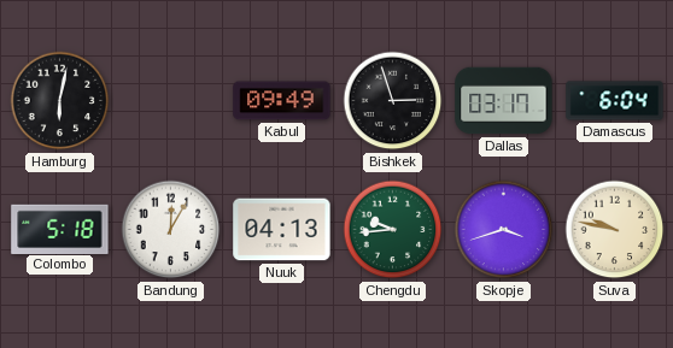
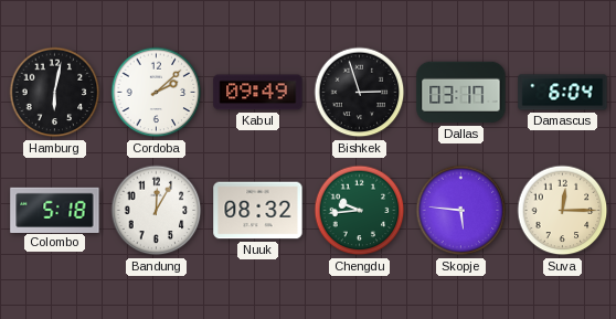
Cordoba: none -> 2:08 (157, 93)
Nuuk: 04:13 -> 08:32 (258, 211)
Skopje: 3:42 -> 5:46 (461, 211)
Suva: 9:47 -> 12:15 (563, 211)
